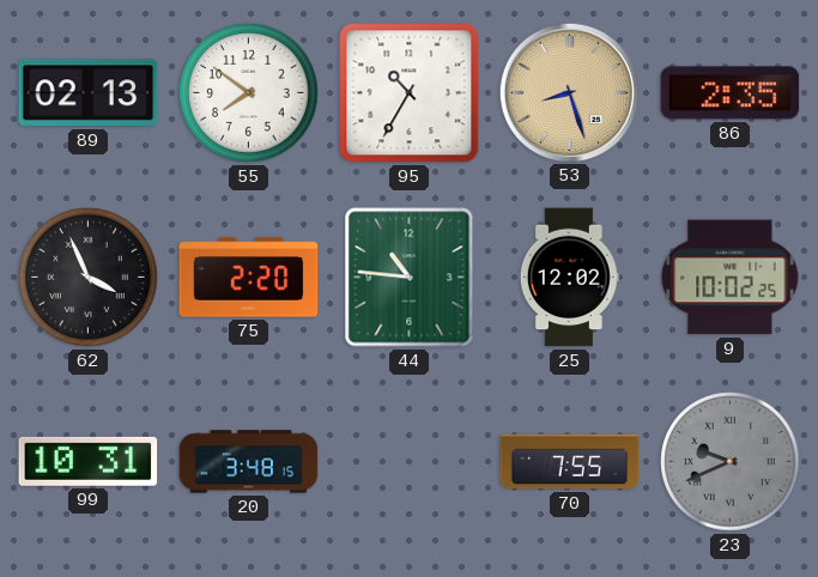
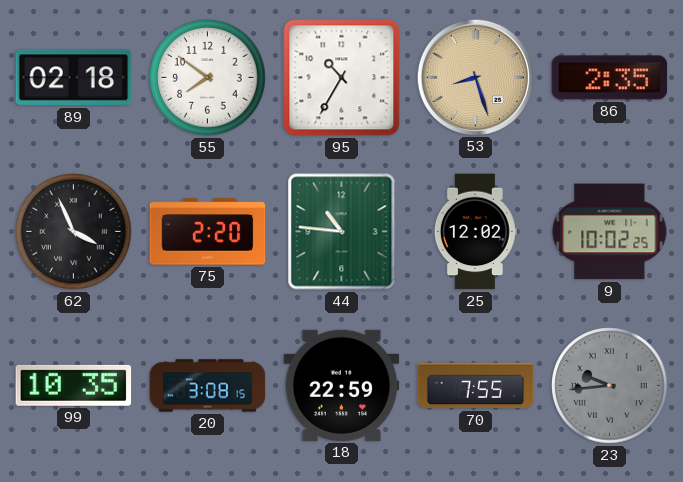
89: 02:13 -> 02:18 (74, 78)
99: 10:31 -> 10:35 (74, 385)
20: 3:48 -> 3:08 (208, 386)
18: none -> 22:59 (342, 385)
23: 9:41 -> 9:44 (610, 386)
